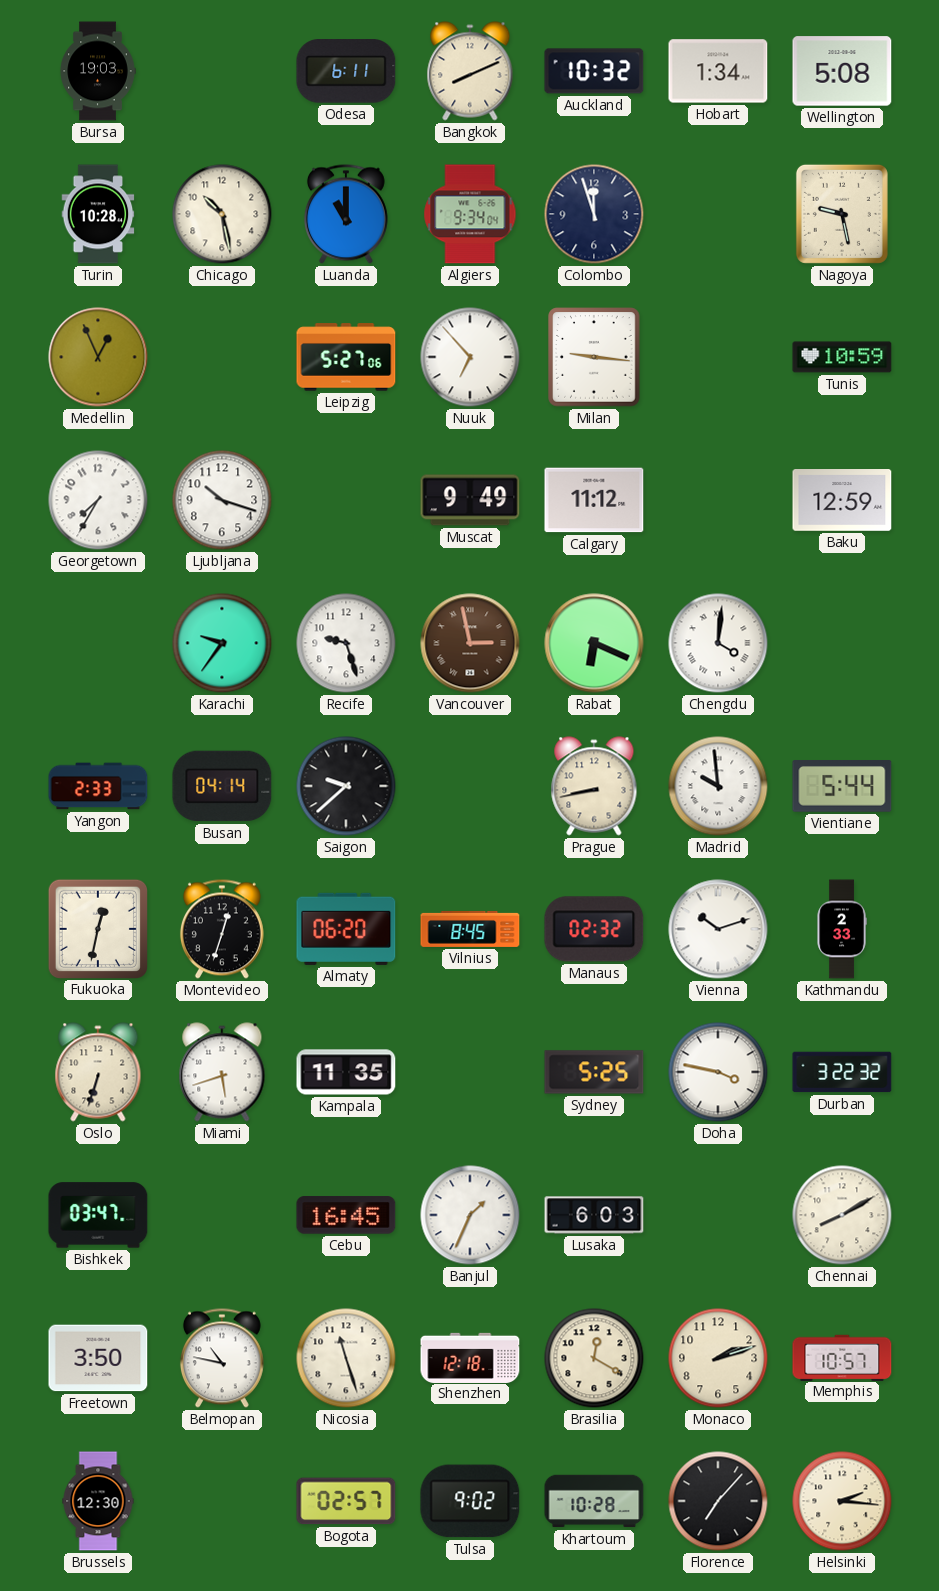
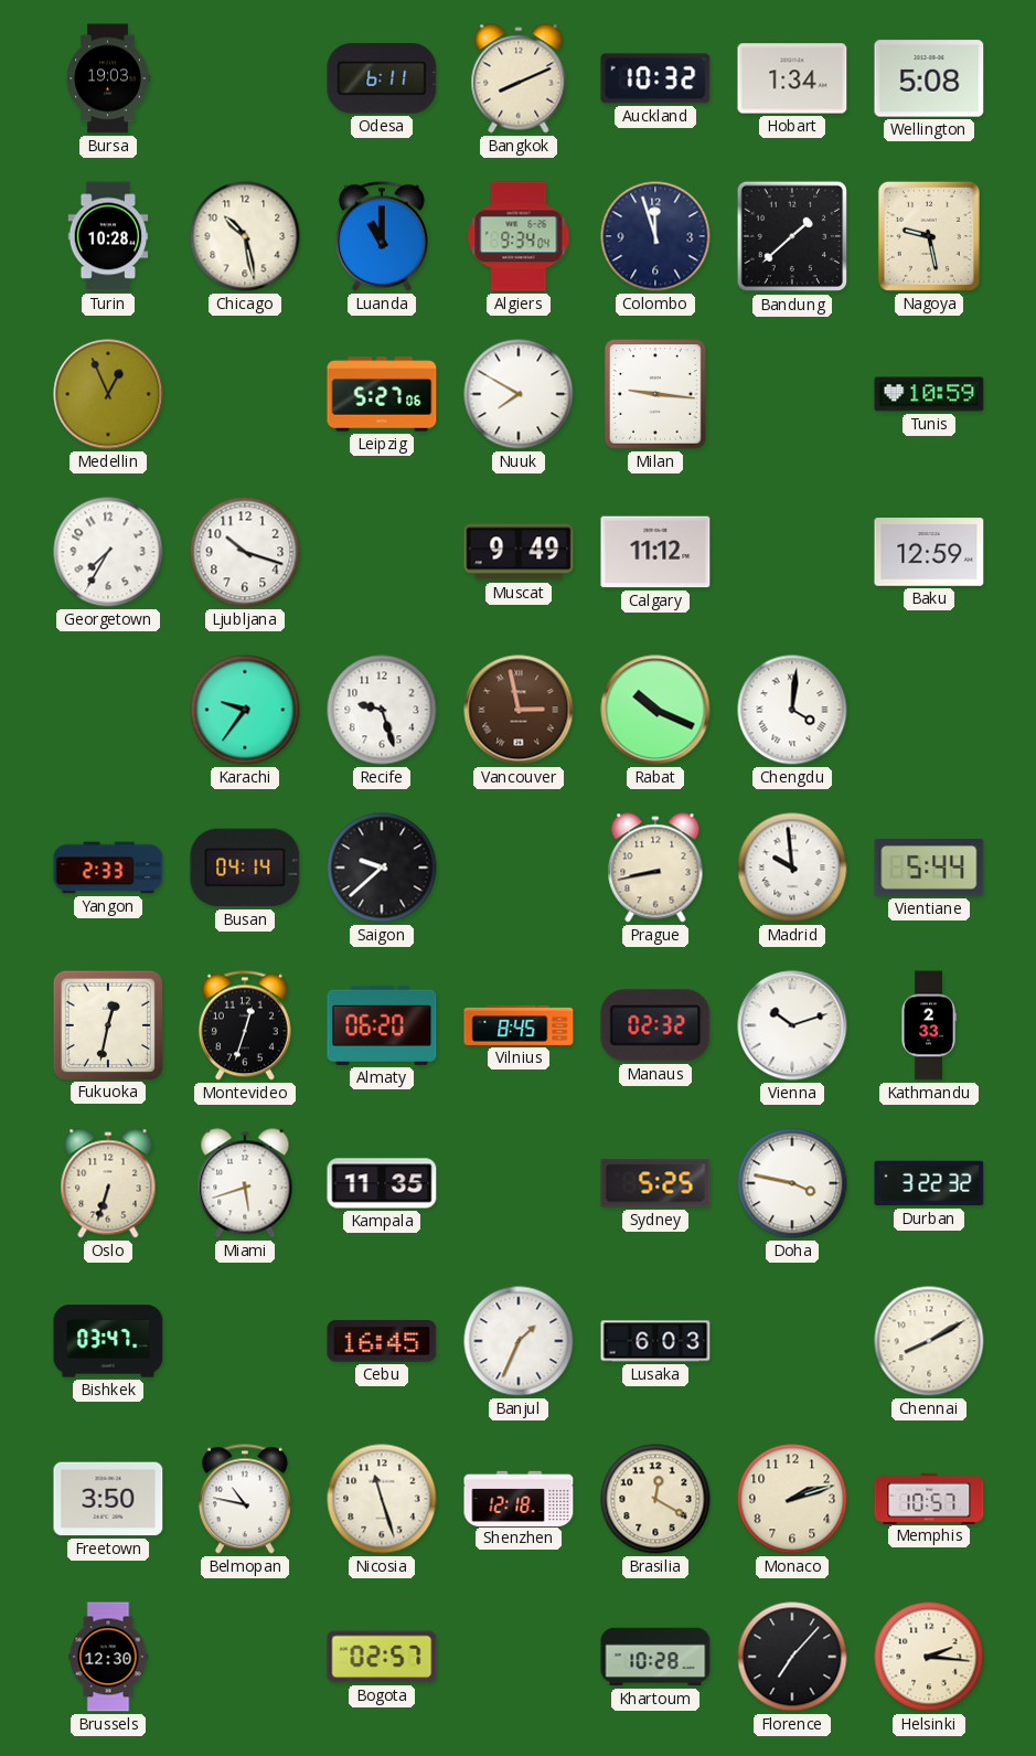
Bandung: none -> 1:38 (792, 236)
Nuuk: 6:53 -> 7:50 (519, 394)
Rabat: 6:19 -> 10:19 (655, 710)
Tulsa: 9:02 -> none (470, 1501)
